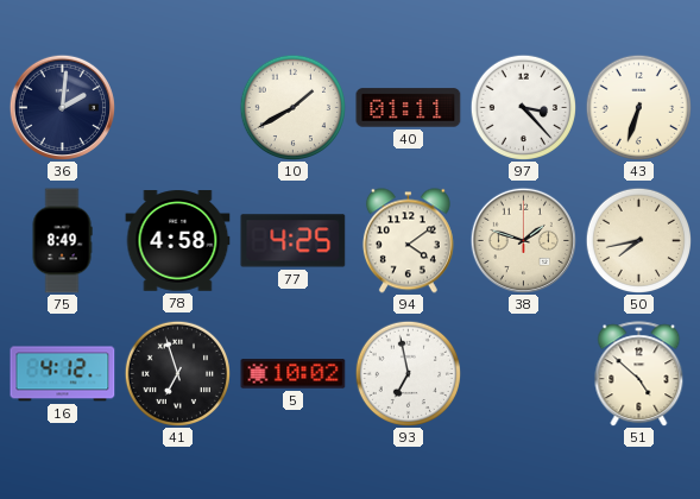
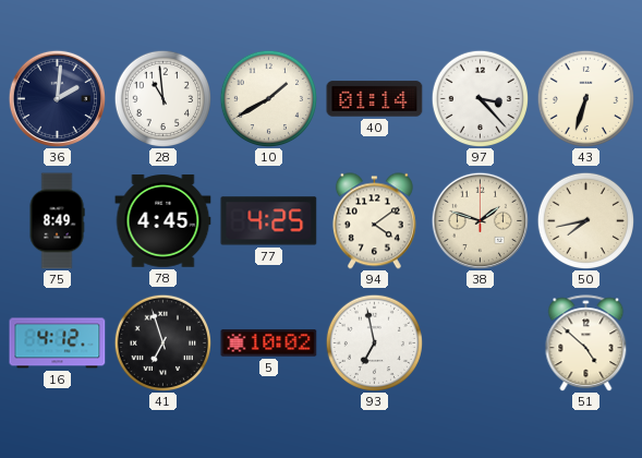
28: none -> 10:59 (162, 98)
40: 01:11 -> 01:14 (375, 99)
78: 4:58 -> 4:45 (163, 221)
